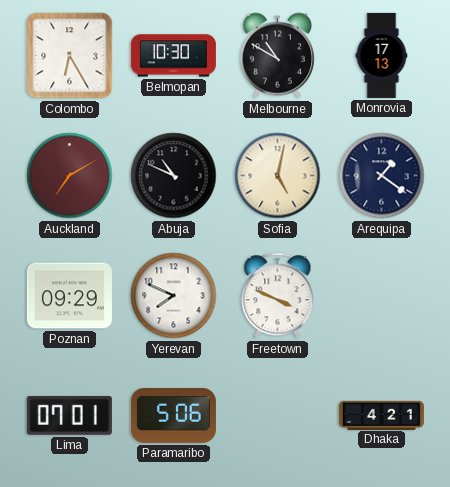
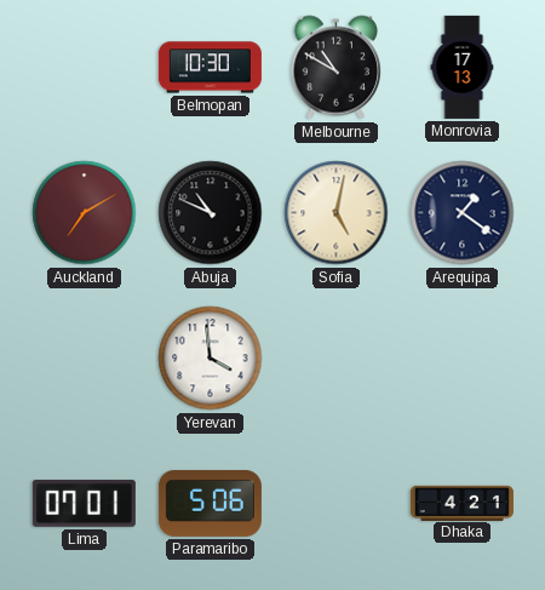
Colombo: 6:25 -> none (70, 56)
Poznan: 09:29 -> none (69, 296)
Yerevan: 7:49 -> 3:59 (211, 359)
Freetown: 3:49 -> none (278, 296)
